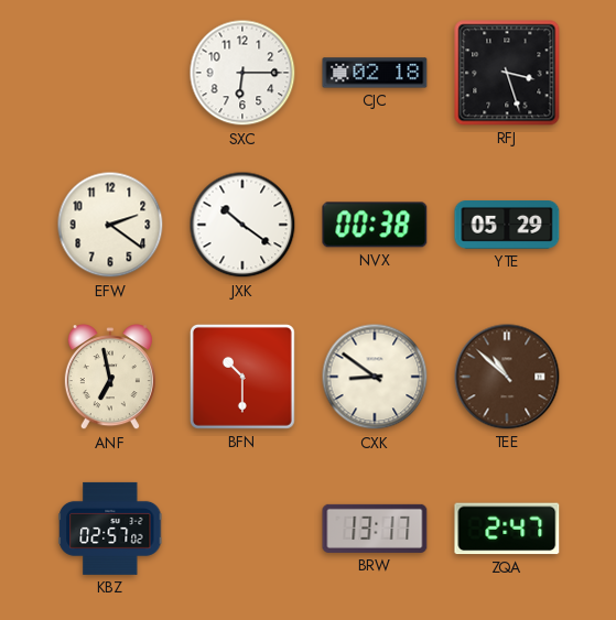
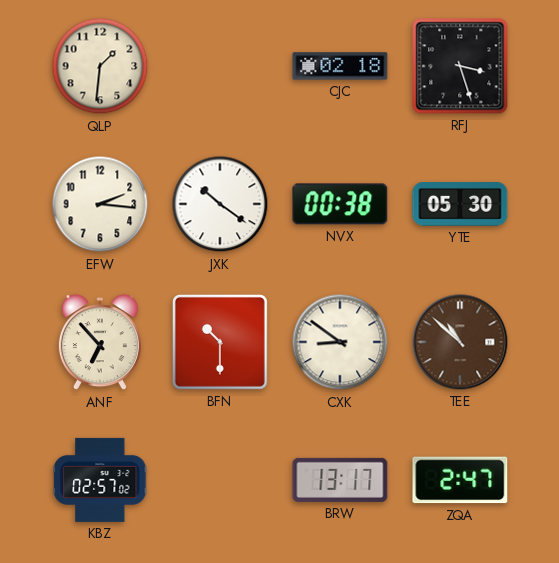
QLP: none -> 1:31 (100, 66)
SXC: 6:15 -> none (242, 73)
EFW: 2:21 -> 2:16 (100, 204)
YTE: 05:29 -> 05:30 (460, 205)
ANF: 6:58 -> 6:53 (100, 343)
